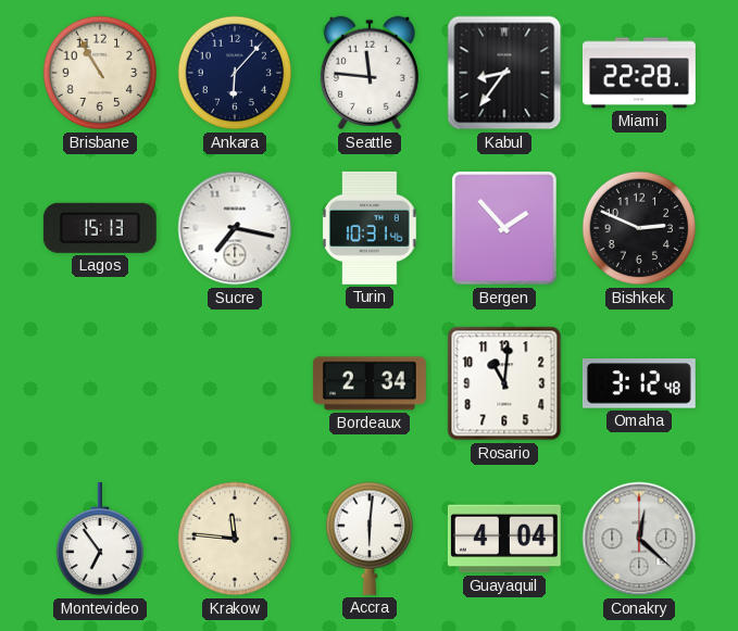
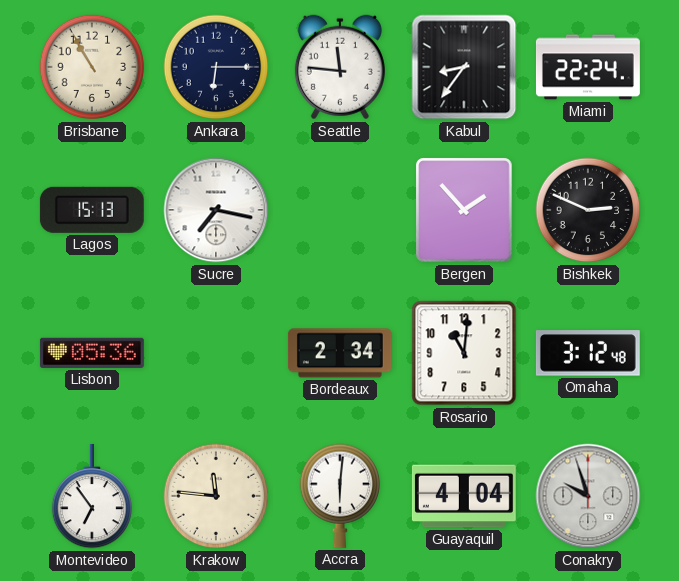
Ankara: 6:07 -> 6:15 (216, 67)
Miami: 22:28 -> 22:24 (588, 67)
Turin: 10:31 -> none (370, 228)
Lisbon: none -> 05:36 (92, 353)
Conakry: 12:22 -> 9:57 (588, 496)
